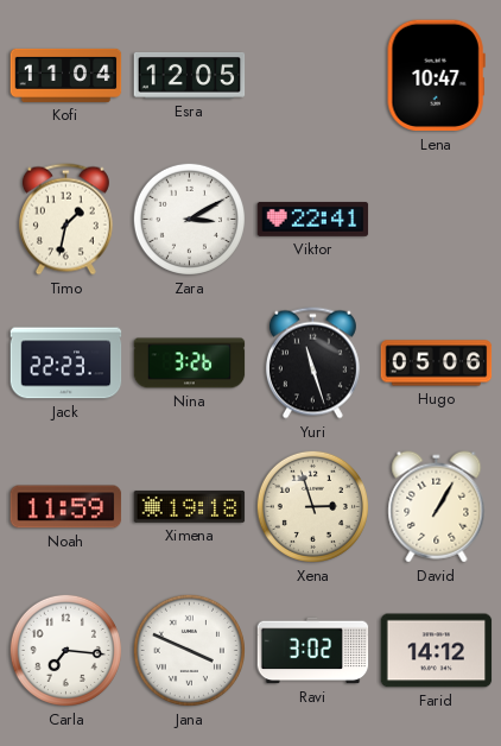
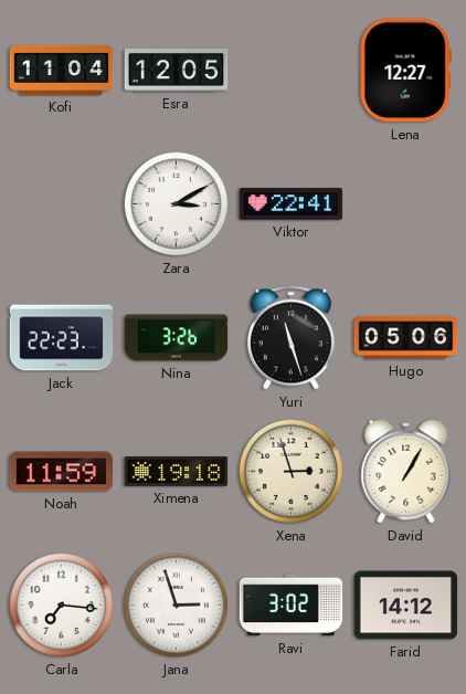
Lena: 10:47 -> 12:27 (405, 71)
Timo: 1:32 -> none (65, 220)
Jana: 3:49 -> 2:57 (176, 604)
